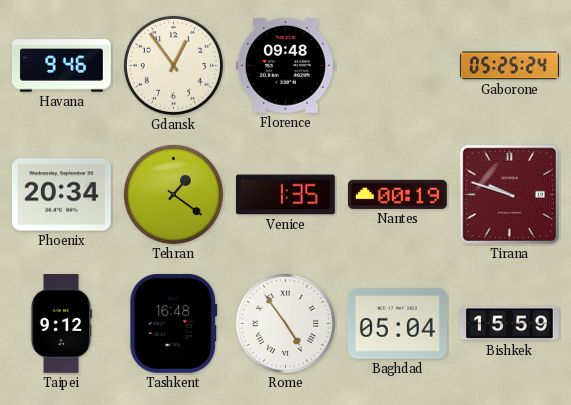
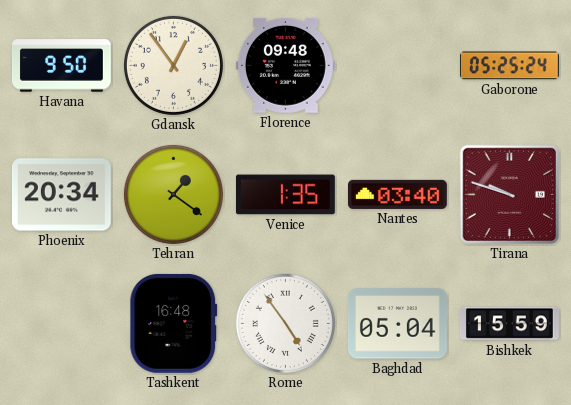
Havana: 9:46 -> 9:50 (61, 66)
Nantes: 00:19 -> 03:40 (397, 194)
Taipei: 9:12 -> none (60, 324)
